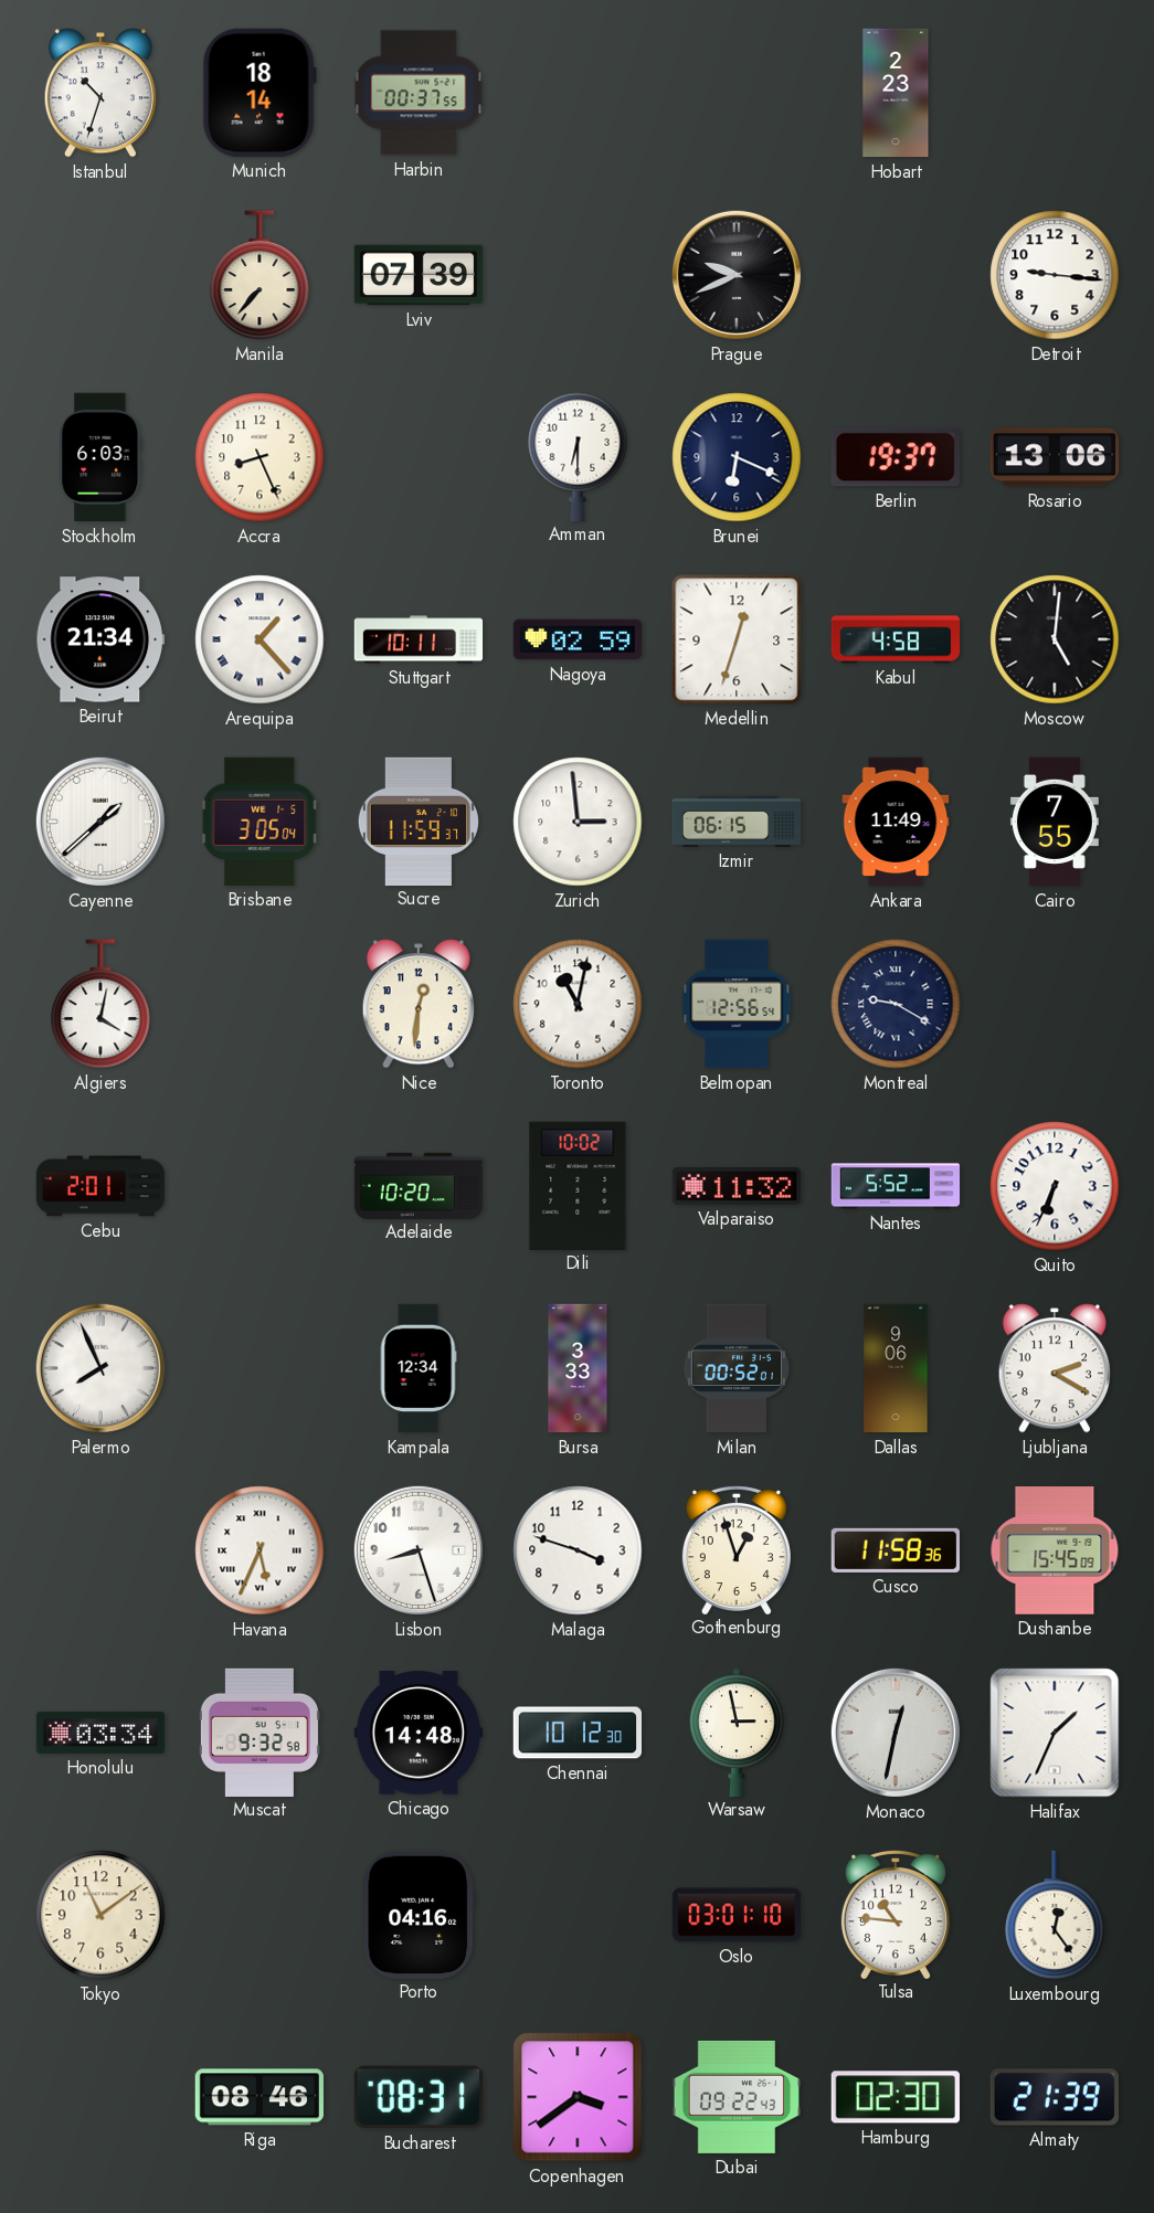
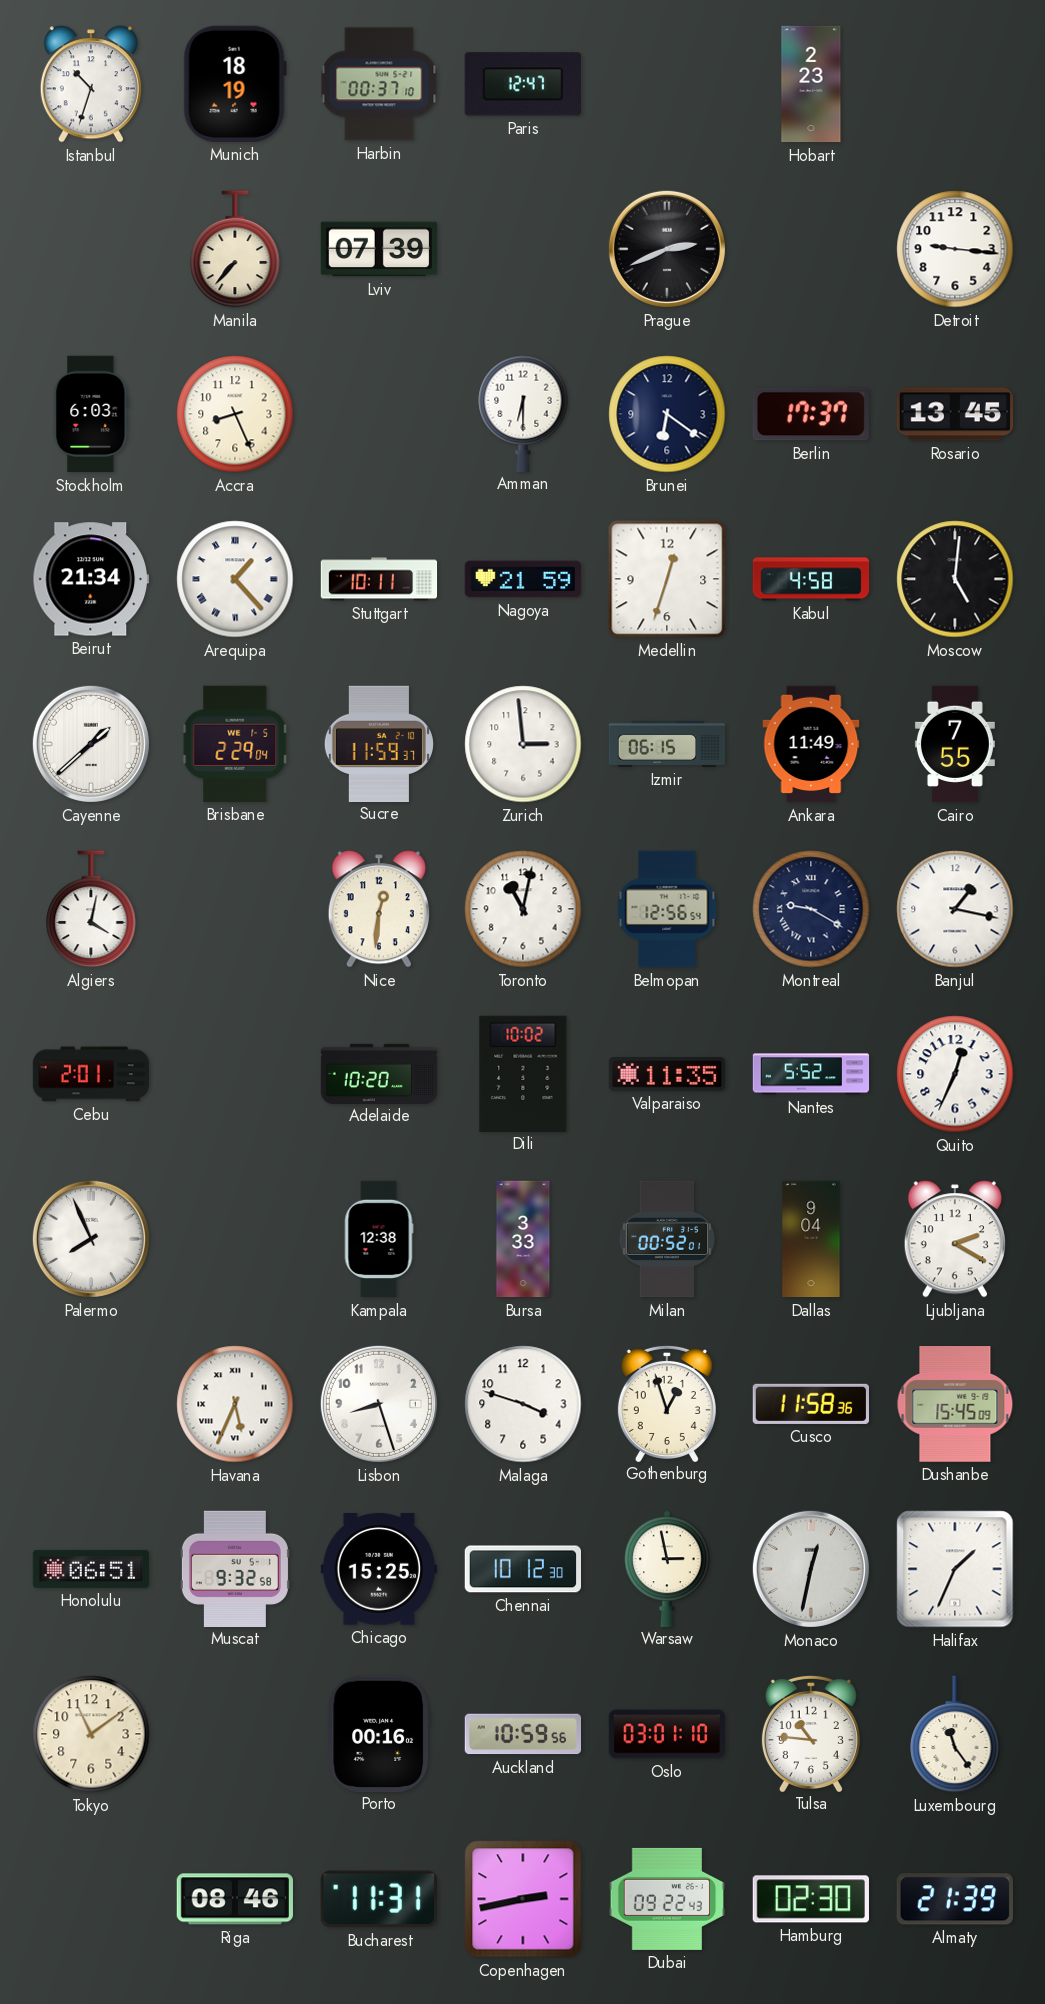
Munich: 18:14 -> 18:19 (235, 84)
Harbin: 00:37:55 -> 00:37:10 (379, 84)
Paris: none -> 12:47 (523, 84)
Prague: 9:41 -> 2:41 (667, 249)
Brunei: 6:19 -> 6:21 (667, 414)
Berlin: 19:37 -> 17:37 (811, 414)
Rosario: 13:06 -> 13:45 (954, 414)
Nagoya: 02:59 -> 21:59 (523, 579)
Brisbane: 3:05 -> 2:29 (236, 744)
Banjul: none -> 1:17 (955, 909)
Valparaiso: 11:32 -> 11:35 (666, 1074)
Quito: 6:34 -> 12:34 (955, 1074)
Kampala: 12:34 -> 12:38 (379, 1239)
Dallas: 9:06 -> 9:04 (811, 1239)
Honolulu: 03:34 -> 06:51 (91, 1569)
Chicago: 14:48 -> 15:25 (379, 1569)
Porto: 04:16 -> 00:16 (379, 1733)
Auckland: none -> 10:59 (522, 1734)
Luxembourg: 12:24 -> 11:24 (955, 1734)
Bucharest: 08:31 -> 11:31 (379, 1899)
Copenhagen: 3:39 -> 2:43 (523, 1899)
